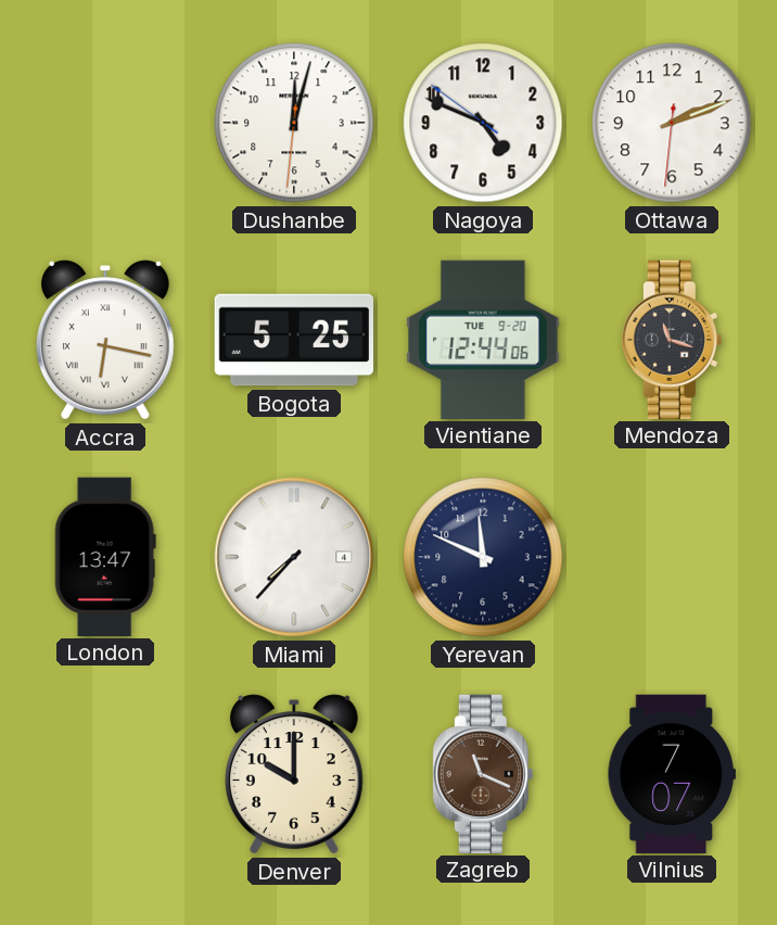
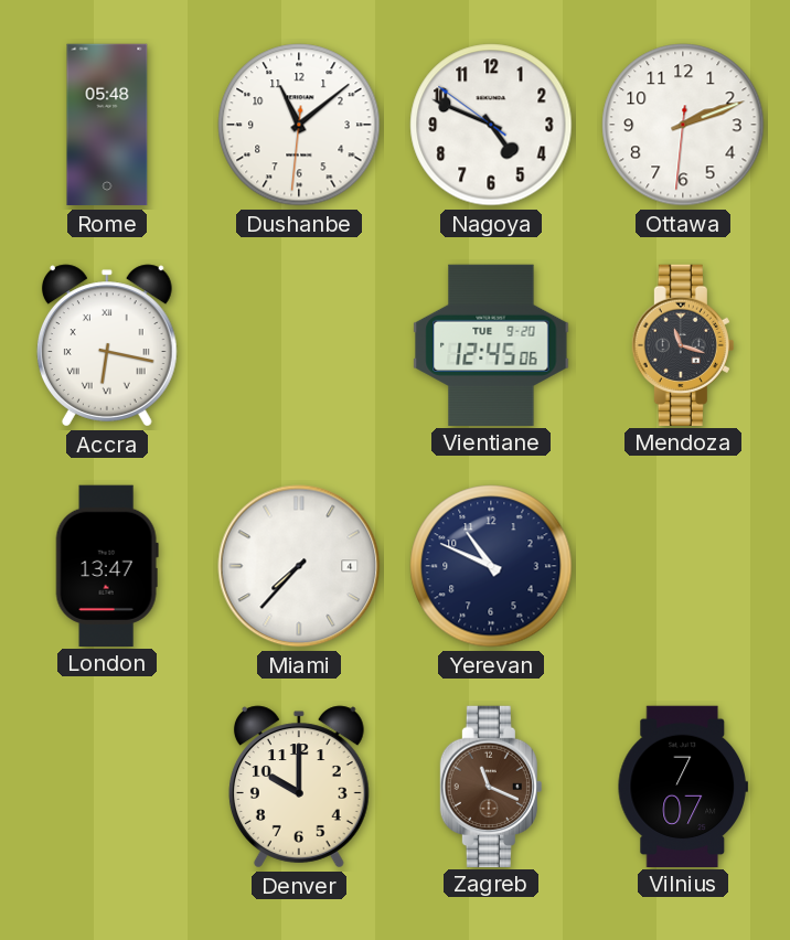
Rome: none -> 05:48 (107, 125)
Dushanbe: 12:02 -> 11:08 (299, 125)
Bogota: 5:25 -> none (294, 340)
Vientiane: 12:44 -> 12:45 (491, 344)
Yerevan: 11:49 -> 10:49 (491, 566)
